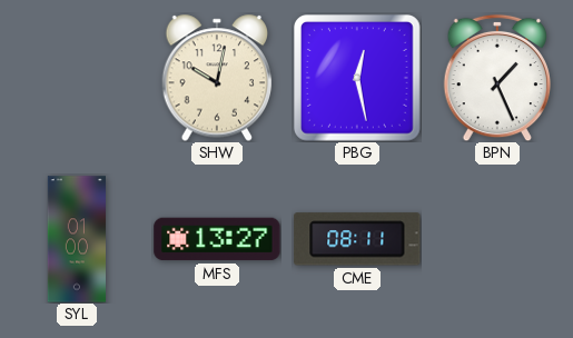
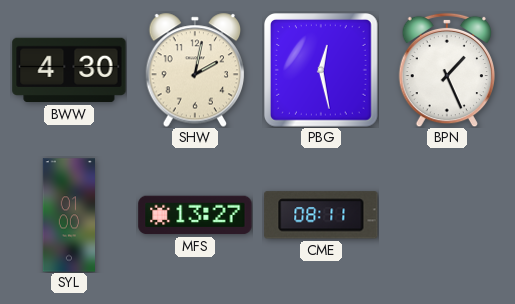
BWW: none -> 4:30 (69, 70)
SHW: 10:02 -> 2:02 (195, 70)
